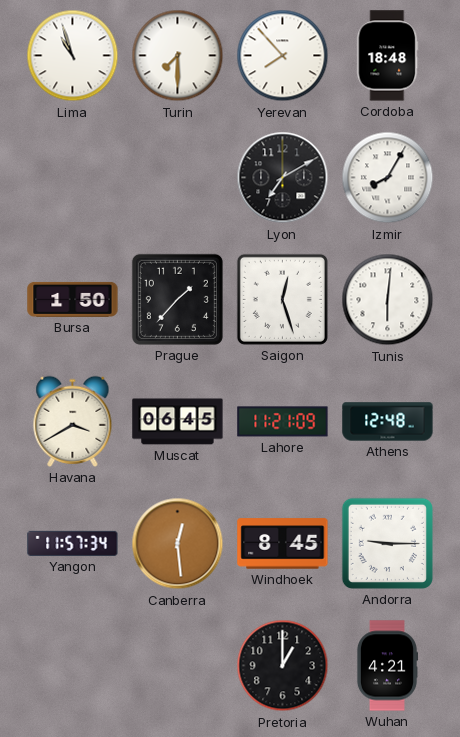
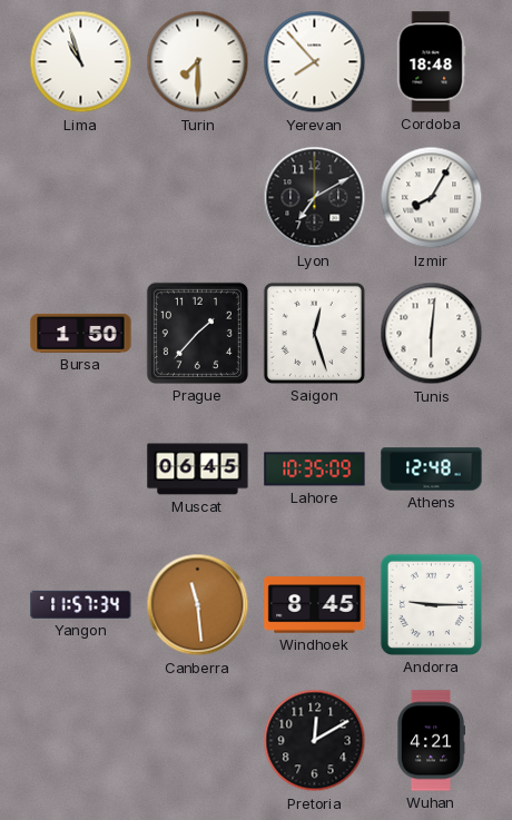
Havana: 3:40 -> none (73, 421)
Lahore: 11:21 -> 10:35 (315, 470)
Canberra: 12:29 -> 11:29 (198, 605)
Pretoria: 1:00 -> 12:10 (315, 741)
